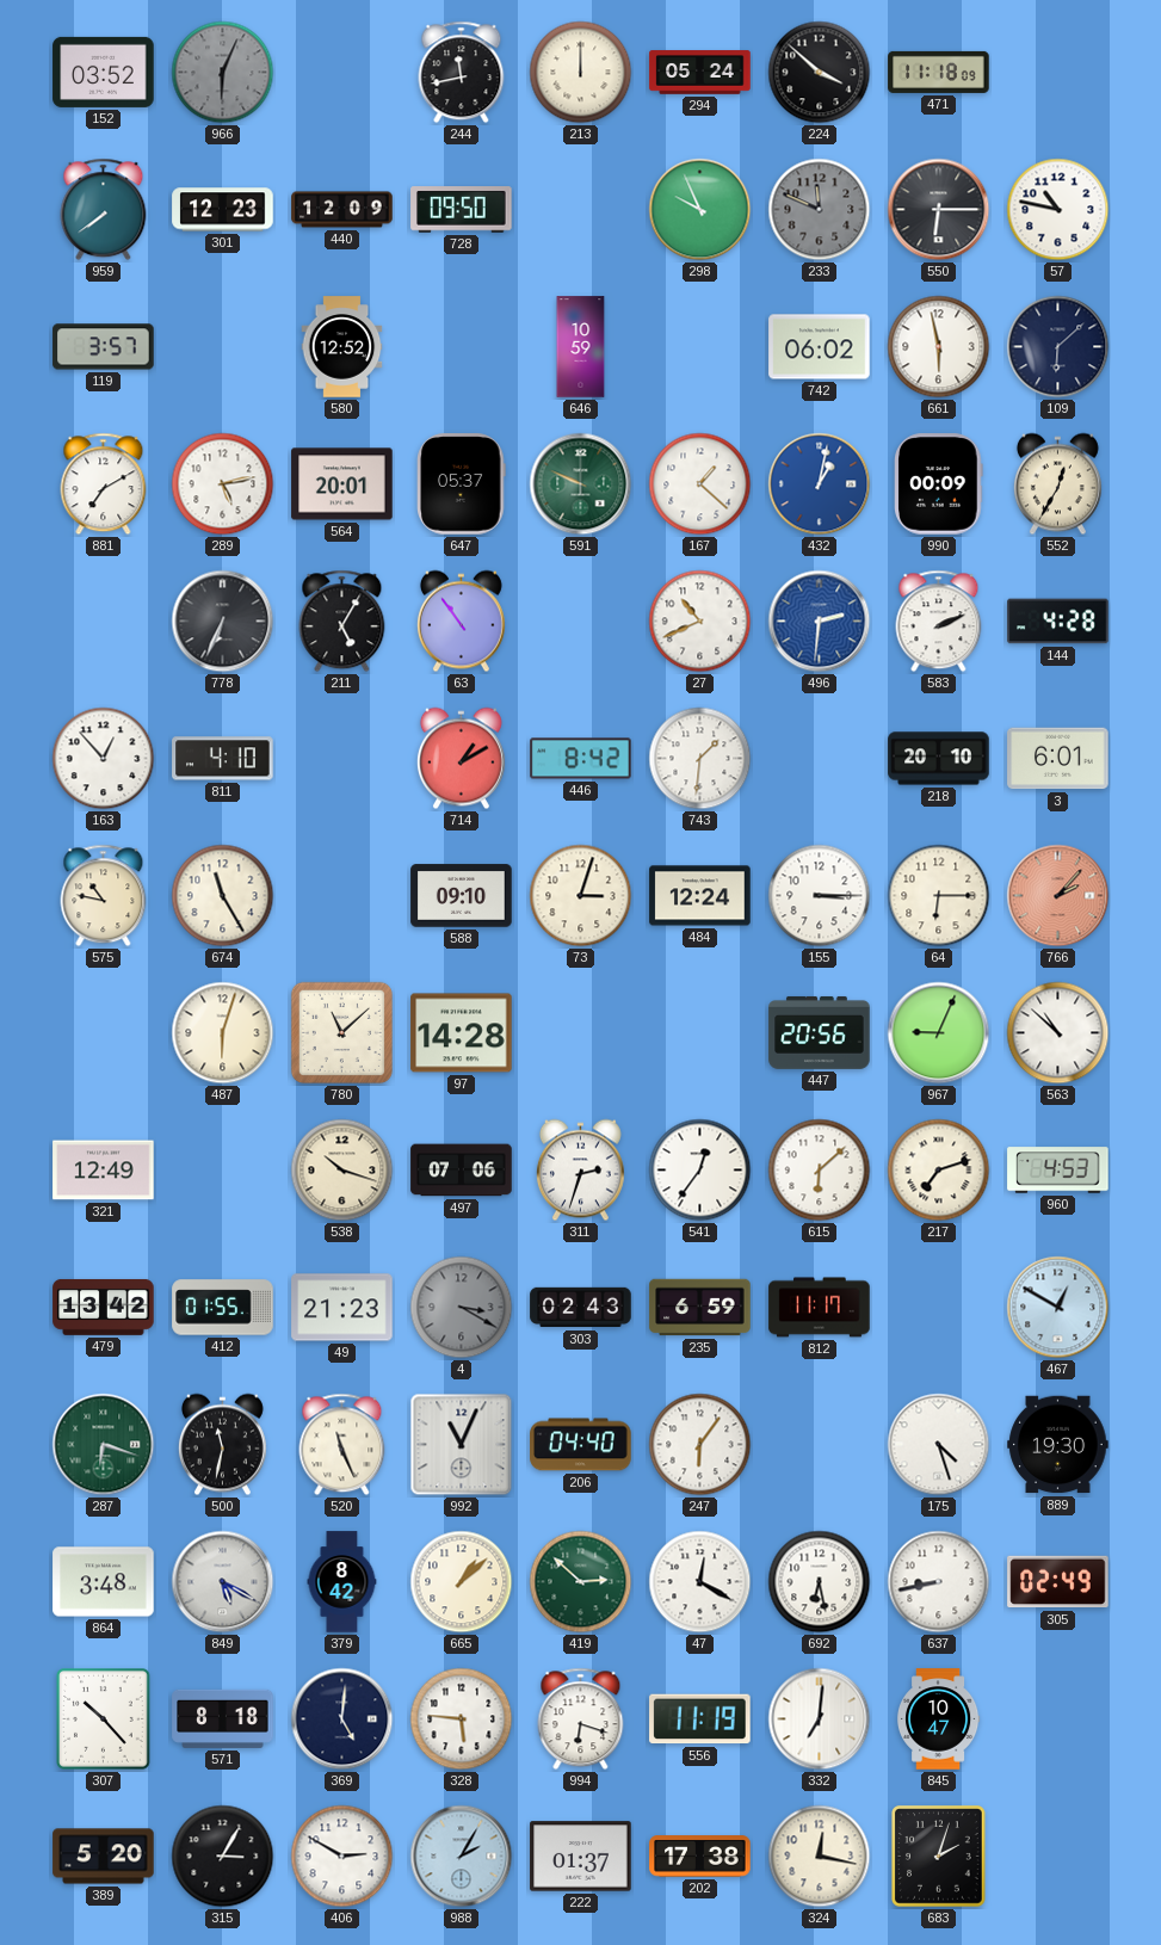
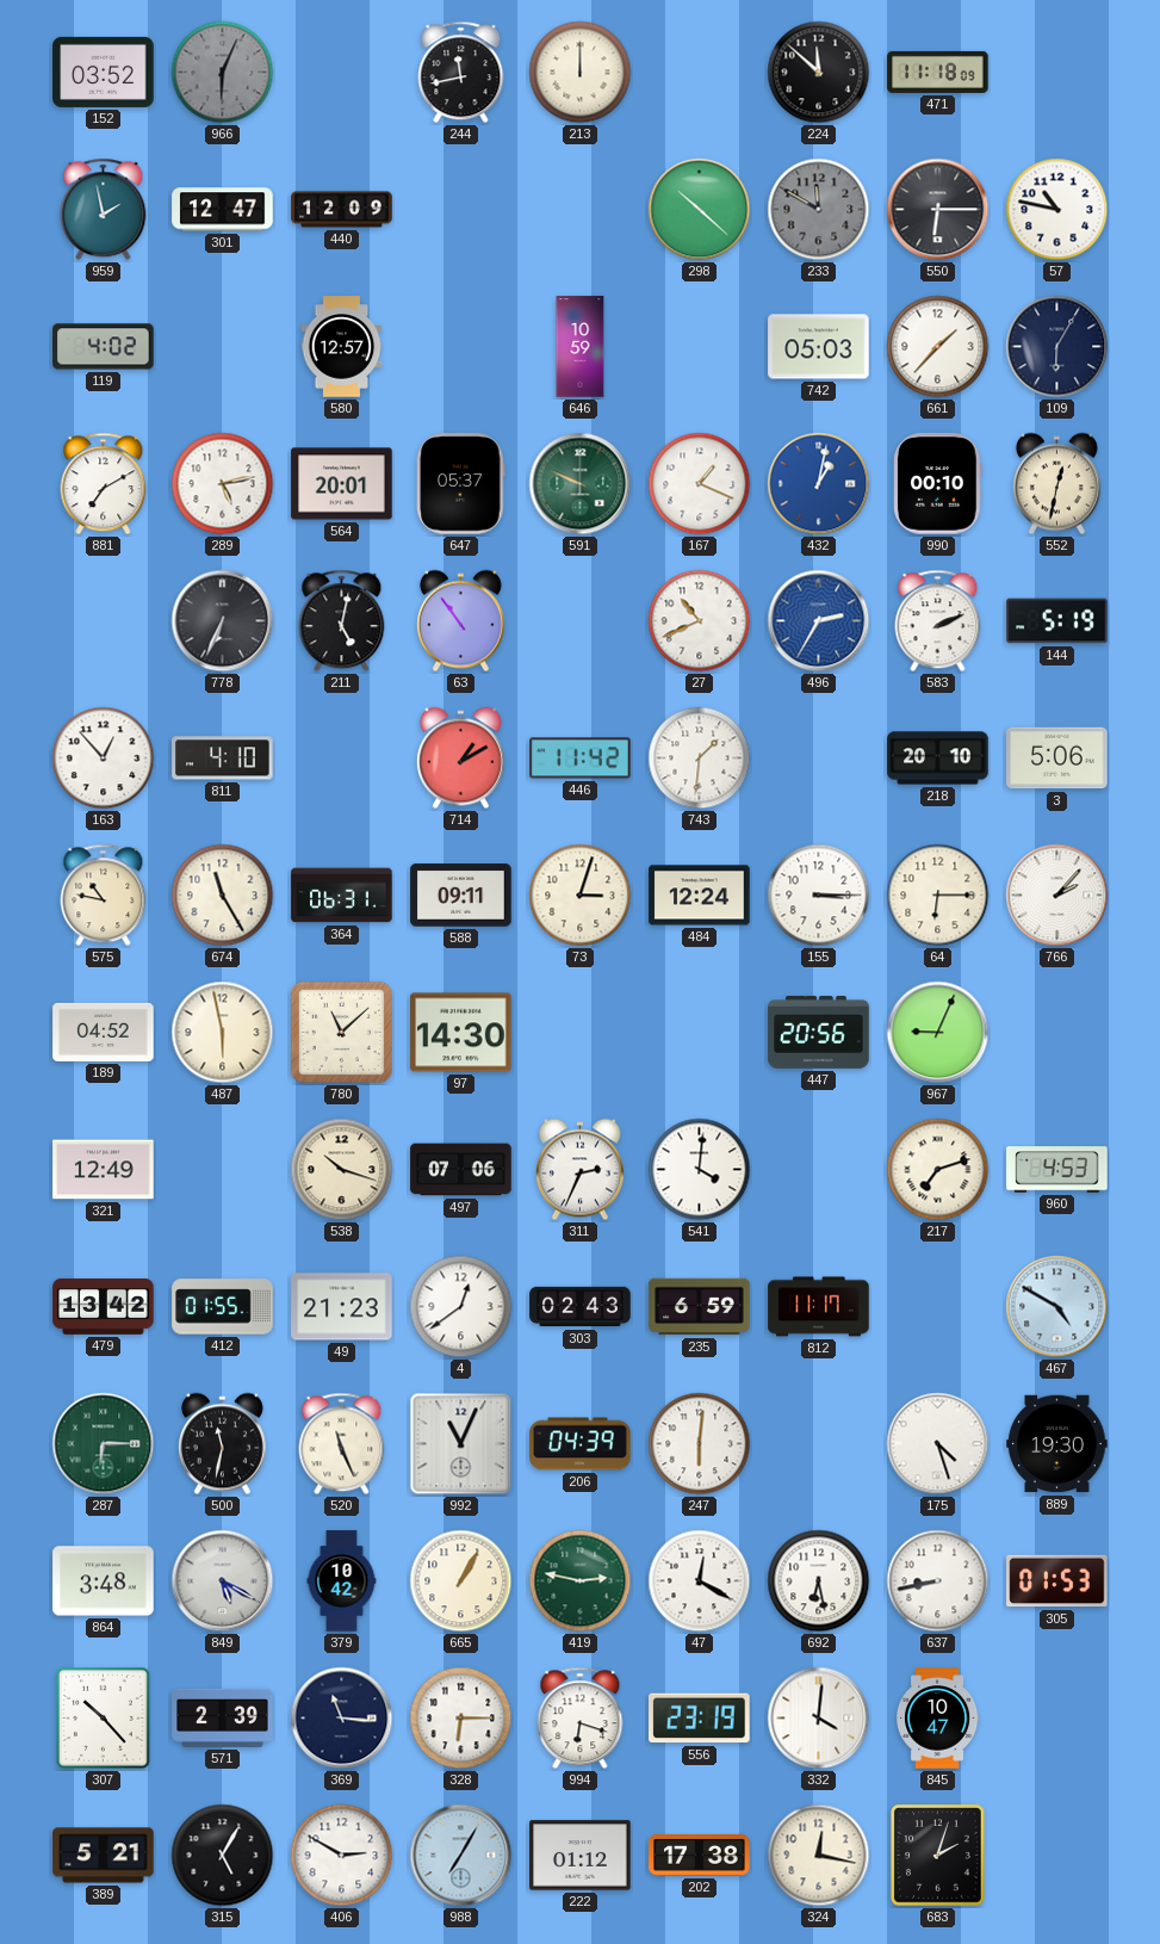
294: 05:24 -> none (700, 73)
224: 3:52 -> 11:52 (819, 73)
959: 7:39 -> 1:58 (104, 210)
301: 12:23 -> 12:47 (223, 210)
728: 09:50 -> none (462, 210)
298: 9:56 -> 10:22 (700, 210)
233: 11:49 -> 11:50 (819, 210)
119: 3:57 -> 4:02 (104, 347)
580: 12:52 -> 12:57 (342, 347)
742: 06:02 -> 05:03 (819, 347)
661: 5:58 -> 1:37 (938, 347)
109: 6:08 -> 6:05 (1057, 347)
167: 1:22 -> 1:19 (700, 484)
990: 00:09 -> 00:10 (938, 484)
552: 12:35 -> 12:32 (1056, 484)
211: 5:05 -> 5:02 (342, 621)
496: 2:31 -> 2:35 (819, 621)
144: 4:28 -> 5:19 (1057, 621)
446: 8:42 -> 11:42 (581, 759)
3: 6:01 -> 5:06 (1057, 759)
364: none -> 06:31 (342, 896)
588: 09:10 -> 09:11 (461, 896)
766 dial: salmon -> white (1057, 896)
189: none -> 04:52 (104, 1032)
487: 6:03 -> 5:58 (223, 1033)
97: 14:28 -> 14:30 (461, 1033)
563: 10:52 -> none (1058, 1033)
311: 2:33 -> 2:34 (579, 1170)
541: 12:36 -> 4:01 (700, 1170)
615: 6:08 -> none (820, 1171)
4: 3:20 -> 12:39 (461, 1307)
4 dial: grey -> white (461, 1307)
467: 12:50 -> 4:50 (1057, 1307)
287: 6:18 -> 6:15 (104, 1444)
206: 04:40 -> 04:39 (581, 1444)
247: 6:06 -> 6:01 (700, 1444)
379: 8:42 -> 10:42 (342, 1581)
665: 1:08 -> 1:05 (461, 1581)
419: 2:52 -> 2:47 (581, 1581)
305: 02:49 -> 01:53 (1057, 1581)
571: 8:18 -> 2:39 (223, 1717)
369: 5:01 -> 11:16 (342, 1719)
328: 5:46 -> 6:15 (461, 1719)
556: 11:19 -> 23:19 (700, 1719)
332: 7:01 -> 4:01 (819, 1719)
389: 5:20 -> 5:21 (104, 1856)
315: 3:05 -> 5:05 (223, 1856)
988: 2:05 -> 7:05 (461, 1856)
222: 01:37 -> 01:12 (581, 1856)
